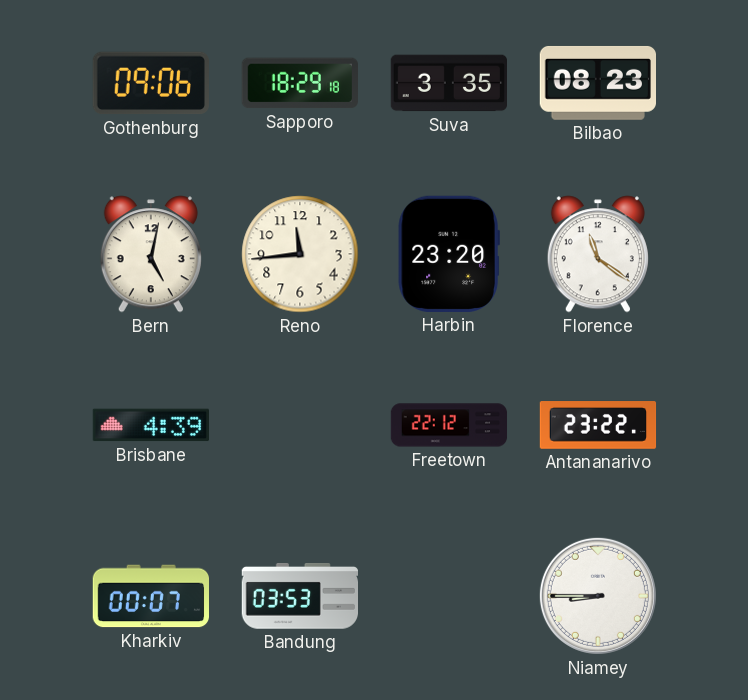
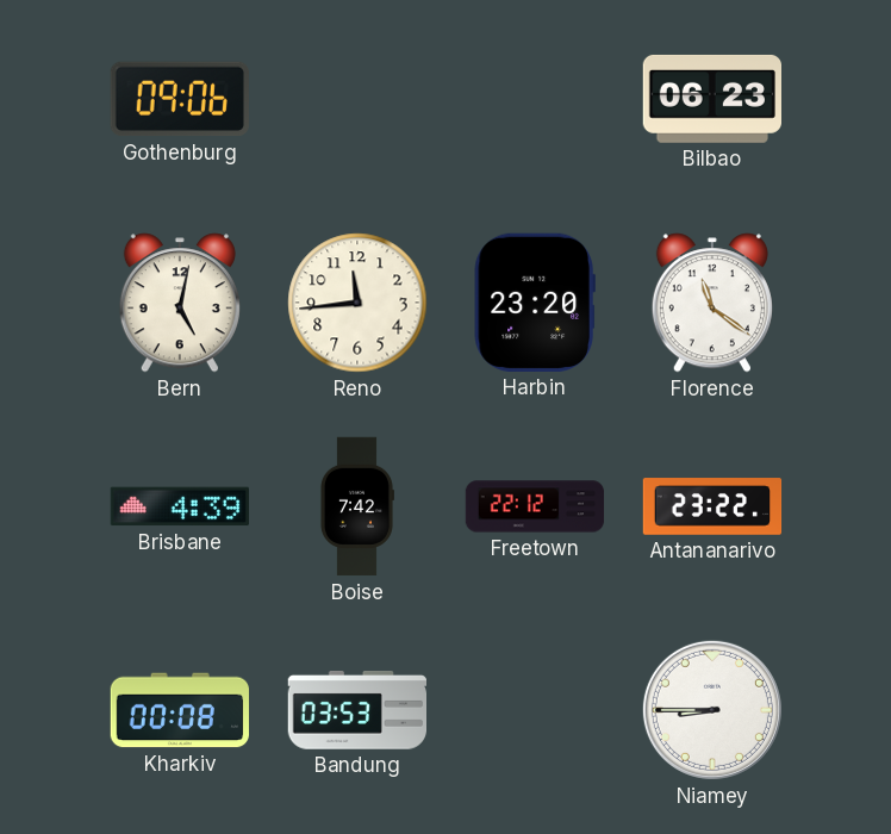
Sapporo: 18:29 -> none (300, 83)
Suva: 3:35 -> none (448, 83)
Bilbao: 08:23 -> 06:23 (711, 99)
Boise: none -> 7:42 (356, 506)
Kharkiv: 00:07 -> 00:08 (179, 710)
